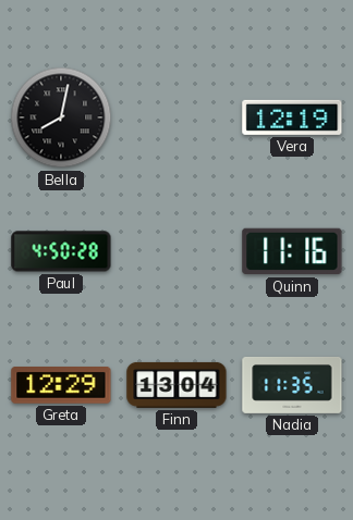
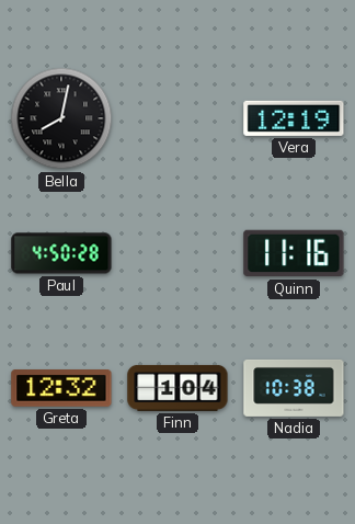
Greta: 12:29 -> 12:32 (61, 388)
Finn: 13:04 -> 1:04 (177, 388)
Nadia: 11:35 -> 10:38 (294, 388)
